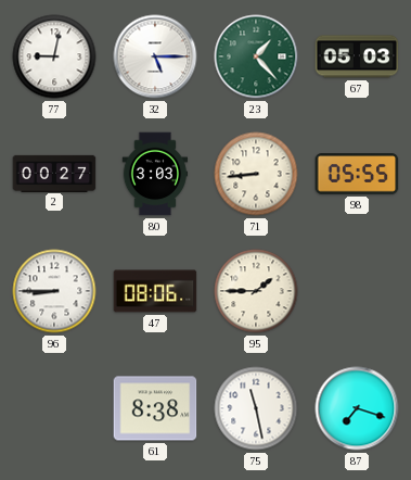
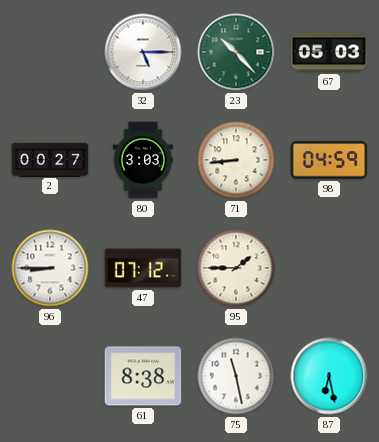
77: 9:02 -> none (54, 56)
23: 1:23 -> 10:23 (236, 52)
98: 05:55 -> 04:59 (329, 160)
47: 08:06 -> 07:12 (143, 268)
87: 7:18 -> 6:28 (329, 376)
